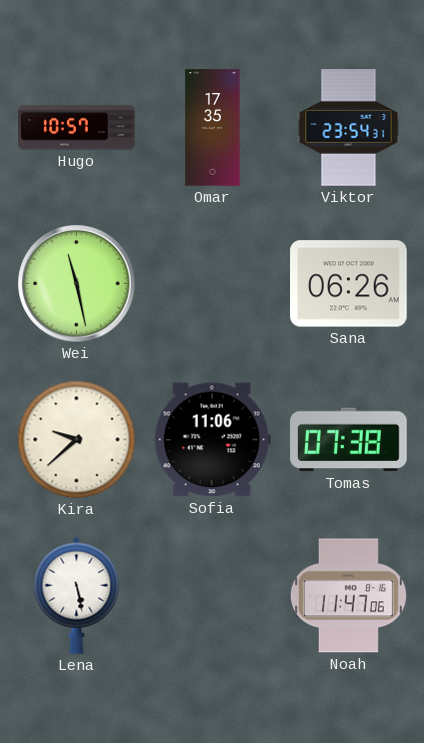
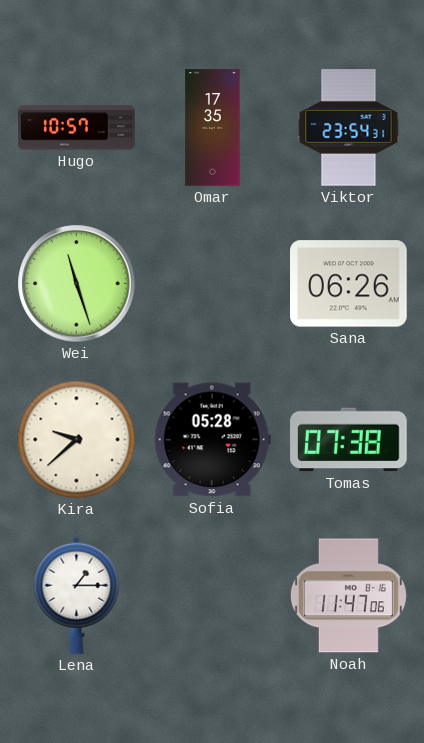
Wei: 11:28 -> 11:27 (77, 284)
Sofia: 11:06 -> 05:28 (212, 440)
Lena: 5:28 -> 1:15 (77, 595)
